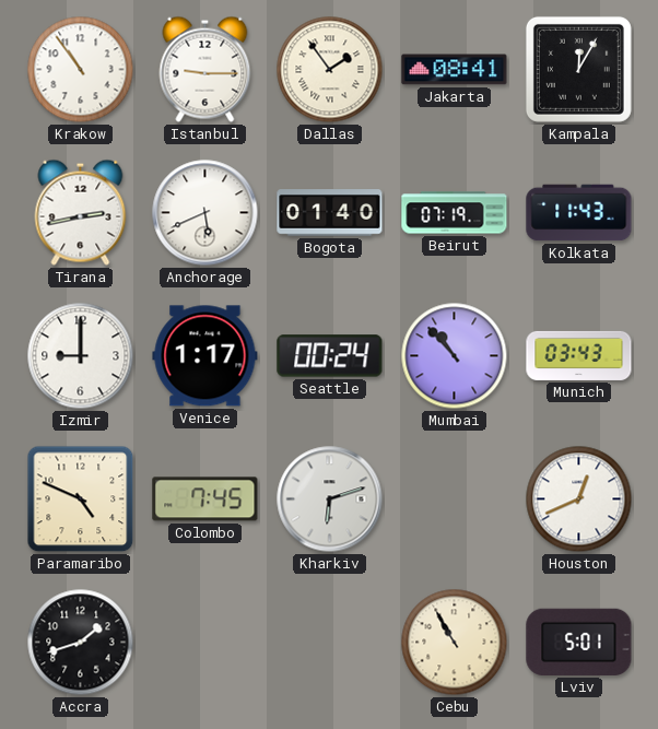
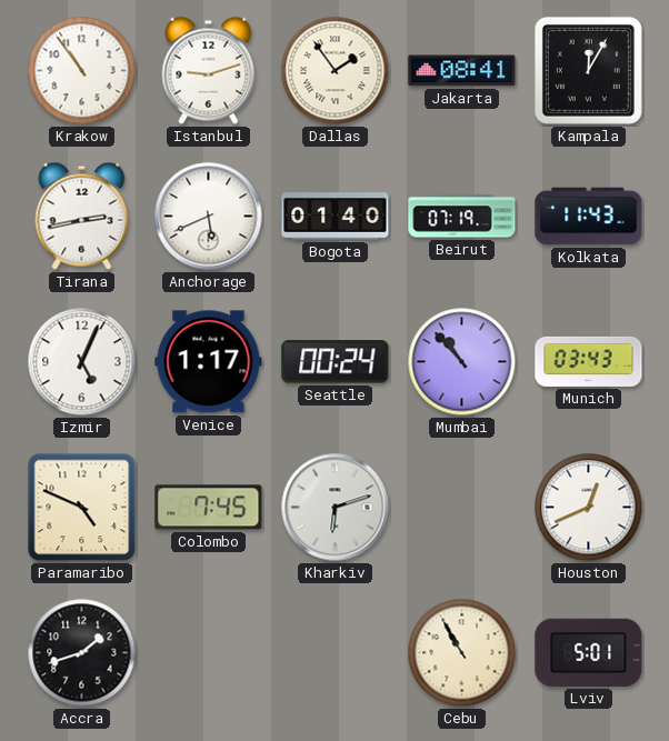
Istanbul: 9:15 -> 9:12 (209, 70)
Izmir: 9:00 -> 5:04 (82, 362)
